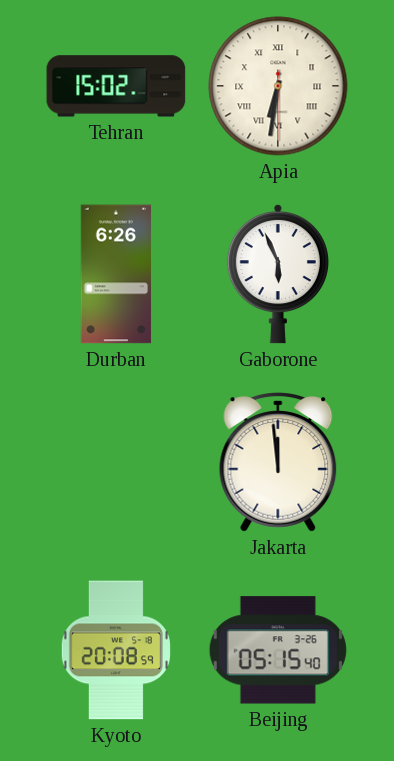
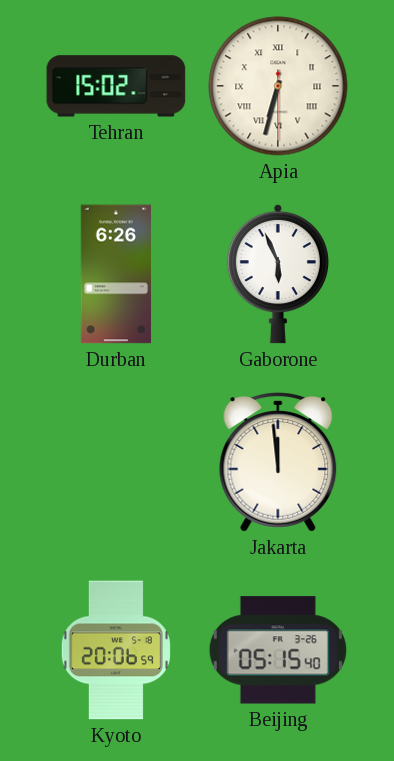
Apia: 6:31 -> 6:32 (278, 86)
Kyoto: 20:08 -> 20:06 (116, 650)
